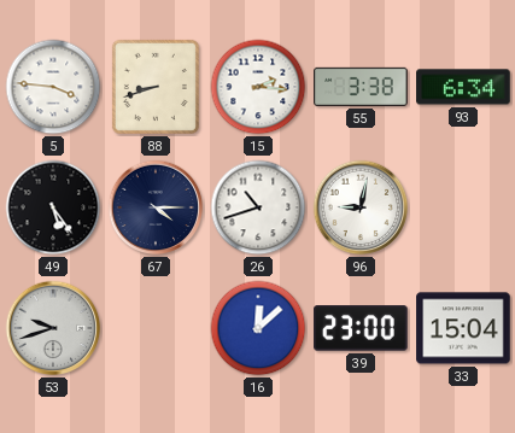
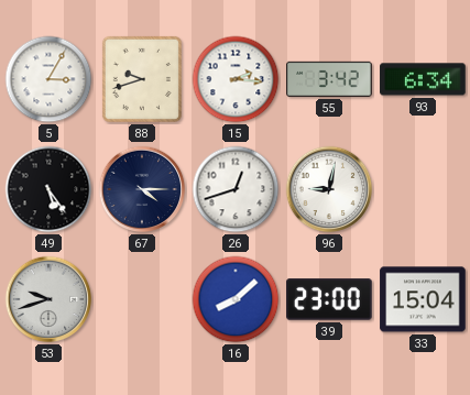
5: 3:46 -> 3:05 (48, 79)
88: 8:42 -> 9:42 (142, 79)
55: 3:38 -> 3:42 (329, 79)
26: 10:42 -> 12:42 (236, 189)
16: 12:08 -> 8:08 (236, 299)
